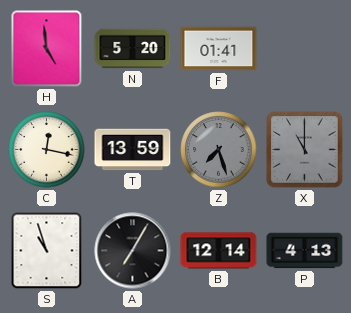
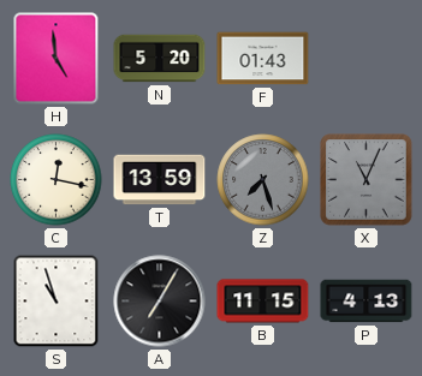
F: 01:41 -> 01:43 (263, 59)
X: 11:00 -> 11:04 (367, 180)
B: 12:14 -> 11:15 (263, 302)
